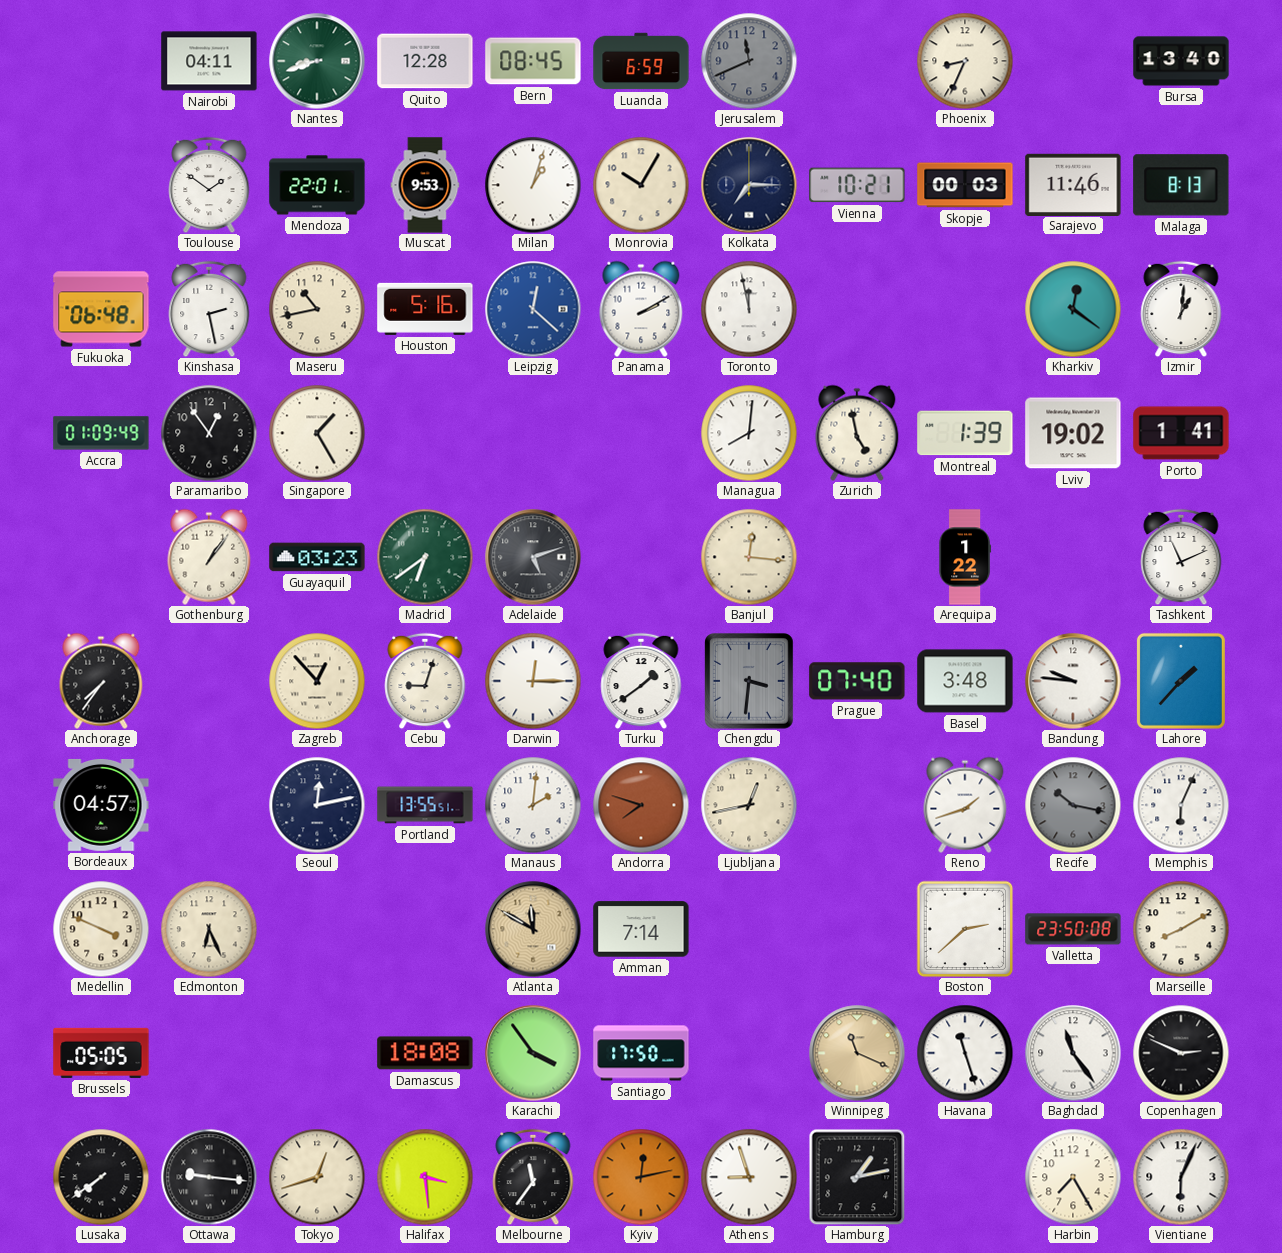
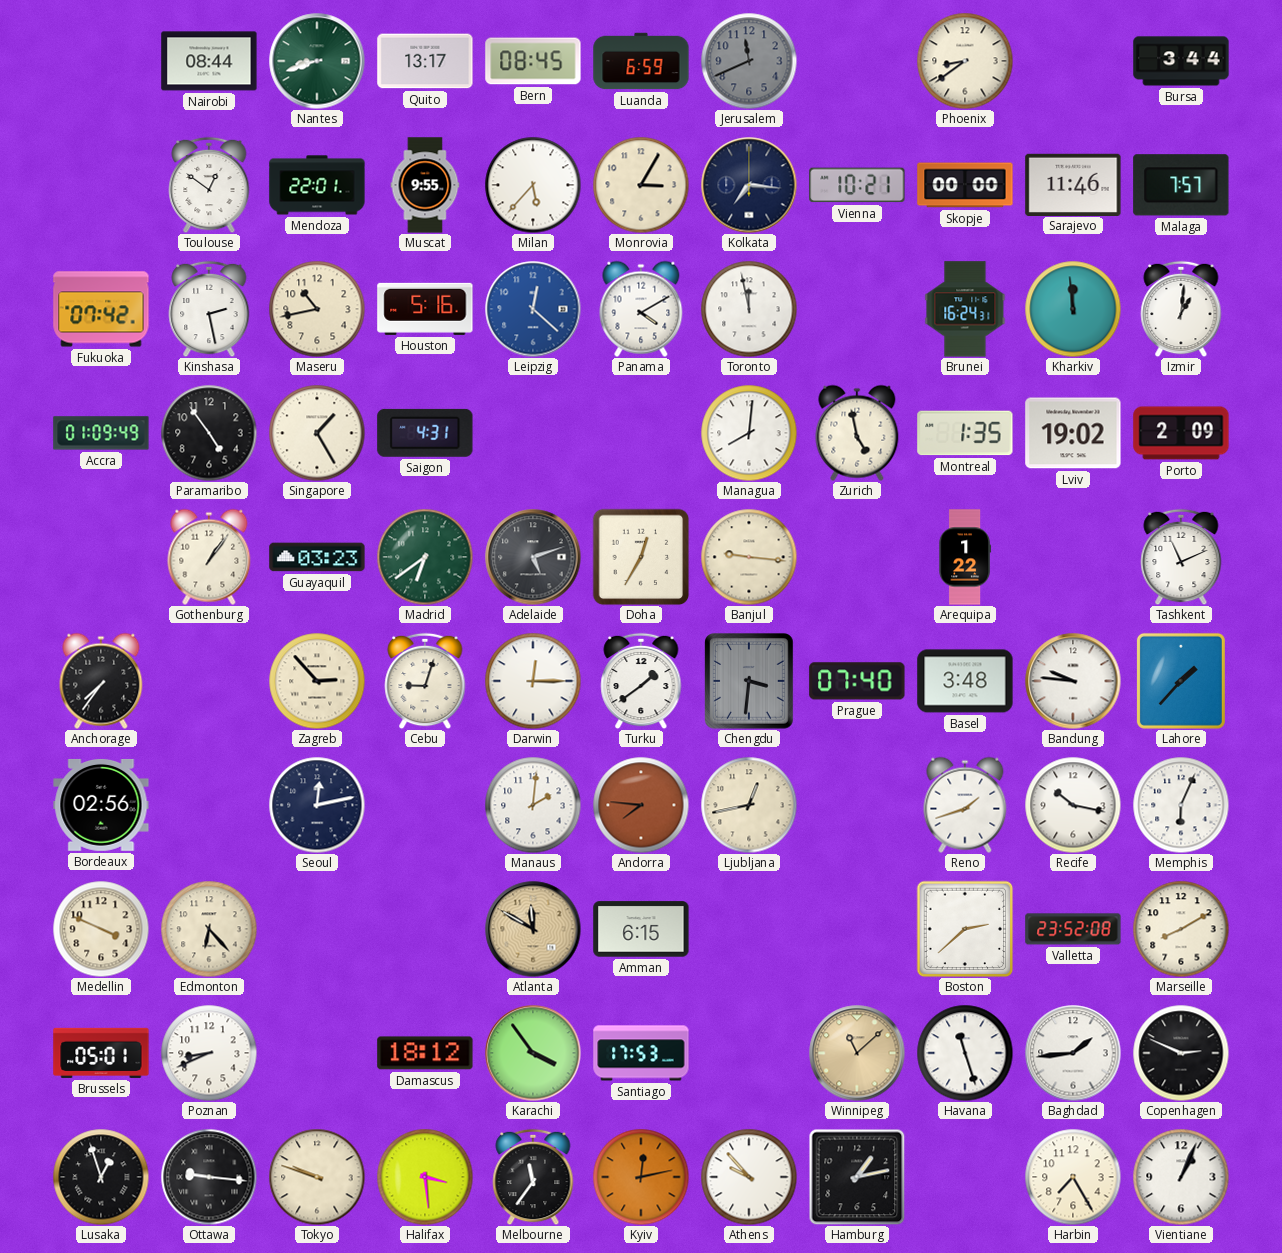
Nairobi: 04:11 -> 08:44 (209, 61)
Quito: 12:28 -> 13:17 (425, 61)
Phoenix: 8:34 -> 8:39 (965, 61)
Bursa: 13:40 -> 3:44 (1181, 61)
Toulouse: 1:51 -> 12:51 (209, 185)
Muscat: 9:53 -> 9:55 (425, 185)
Milan: 1:03 -> 5:37 (533, 185)
Monrovia: 10:05 -> 3:05 (641, 185)
Kolkata: 7:15 -> 7:16 (749, 185)
Skopje: 00:03 -> 00:00 (965, 185)
Malaga: 8:13 -> 7:57 (1181, 185)
Fukuoka: 06:48 -> 07:42 (101, 309)
Panama: 2:10 -> 4:10 (641, 309)
Brunei: none -> 16:24 (965, 309)
Kharkiv: 12:21 -> 11:59 (1073, 309)
Paramaribo: 12:54 -> 4:54 (209, 433)
Saigon: none -> 4:31 (425, 433)
Montreal: 1:39 -> 1:35 (965, 433)
Porto: 1:41 -> 2:09 (1181, 433)
Doha: none -> 12:35 (641, 557)
Banjul: 12:16 -> 9:16 (749, 557)
Zagreb: 12:53 -> 2:53 (317, 681)
Bordeaux: 04:57 -> 02:56 (101, 805)
Portland: 13:55 -> none (425, 805)
Andorra: 7:48 -> 7:46 (641, 805)
Recife dial: grey -> white (1073, 805)
Edmonton: 6:26 -> 6:23 (209, 929)
Amman: 7:14 -> 6:15 (641, 929)
Valletta: 23:50 -> 23:52 (1073, 929)
Brussels: 05:05 -> 05:01 (101, 1053)
Poznan: none -> 8:41 (209, 1053)
Damascus: 18:08 -> 18:12 (425, 1053)
Santiago: 17:50 -> 17:53 (641, 1053)
Winnipeg: 11:19 -> 11:08 (857, 1053)
Baghdad: 11:24 -> 1:44 (1073, 1053)
Lusaka: 7:39 -> 12:57 (101, 1177)
Tokyo: 12:42 -> 9:48 (317, 1177)
Athens: 8:57 -> 9:53 (749, 1177)
Vientiane: 6:04 -> 1:04 (1181, 1177)
